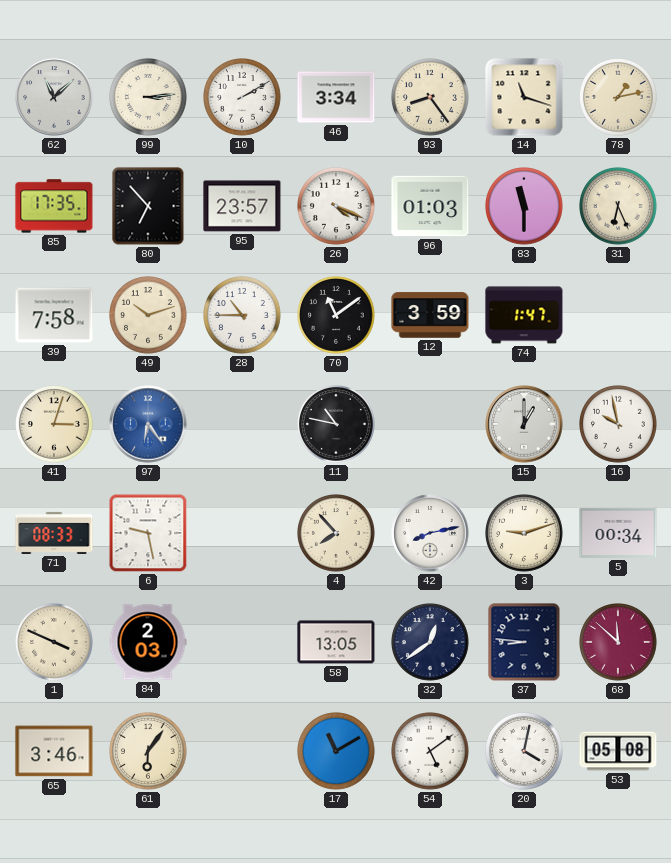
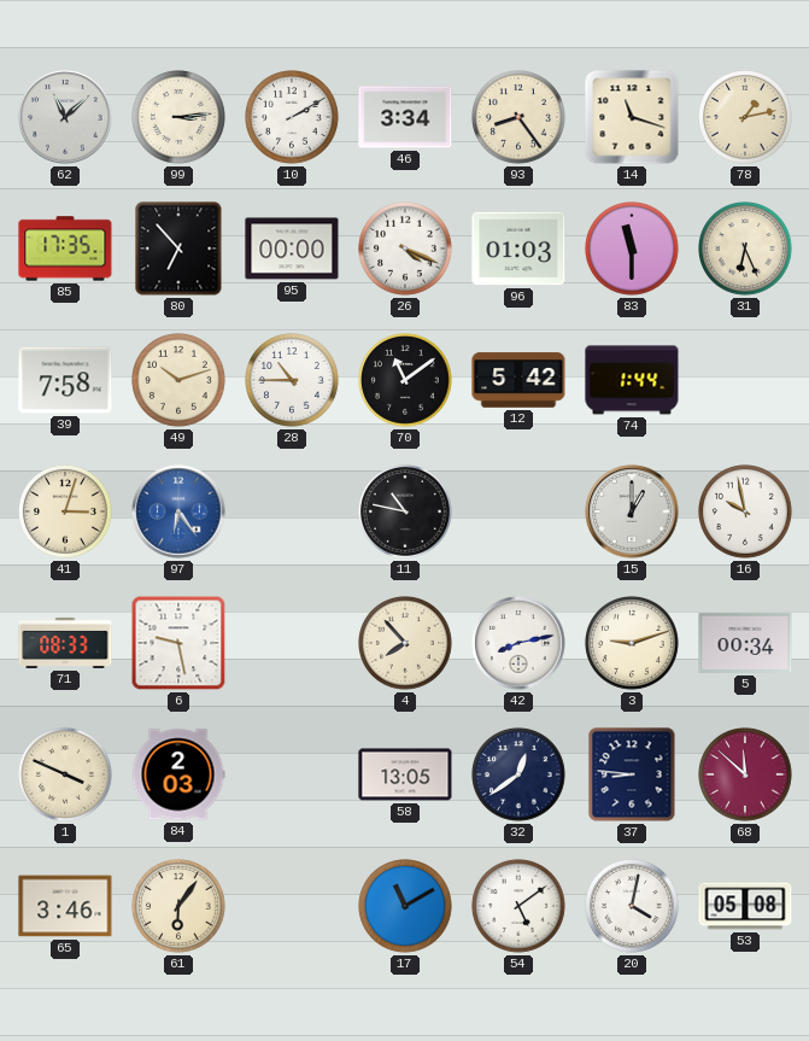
95: 23:57 -> 00:00 (292, 248)
12: 3:59 -> 5:42 (518, 380)
74: 1:47 -> 1:44 (632, 380)
